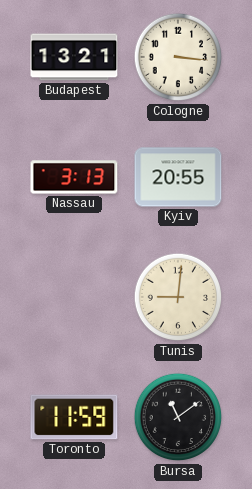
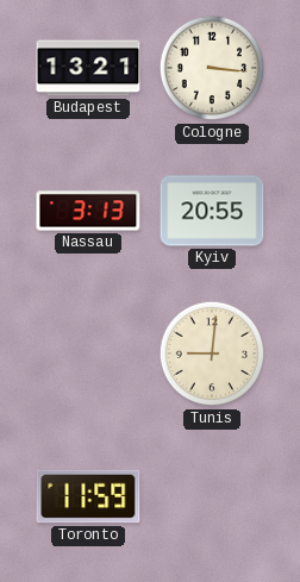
Bursa: 11:09 -> none (178, 417)
